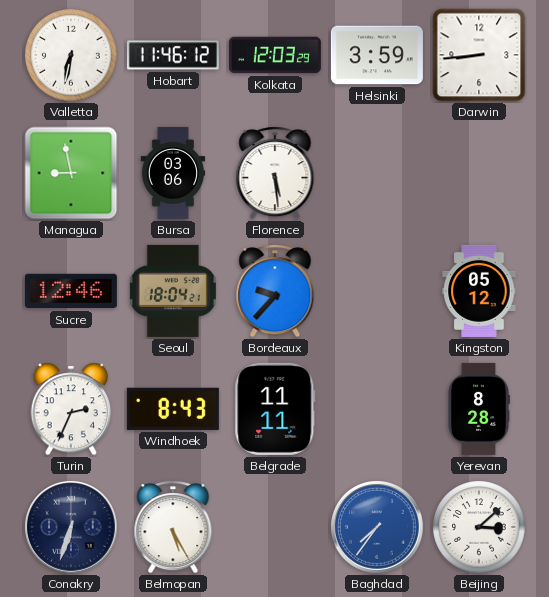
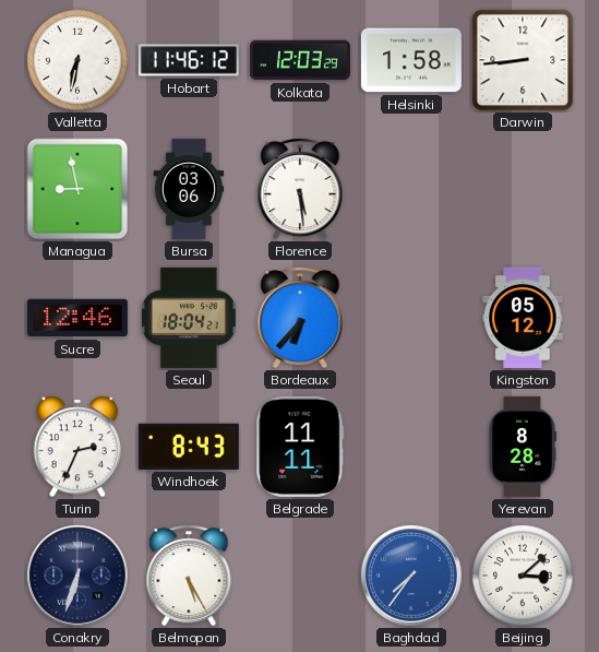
Helsinki: 3:59 -> 1:58 (411, 60)
Bordeaux: 9:37 -> 6:37 (300, 318)
